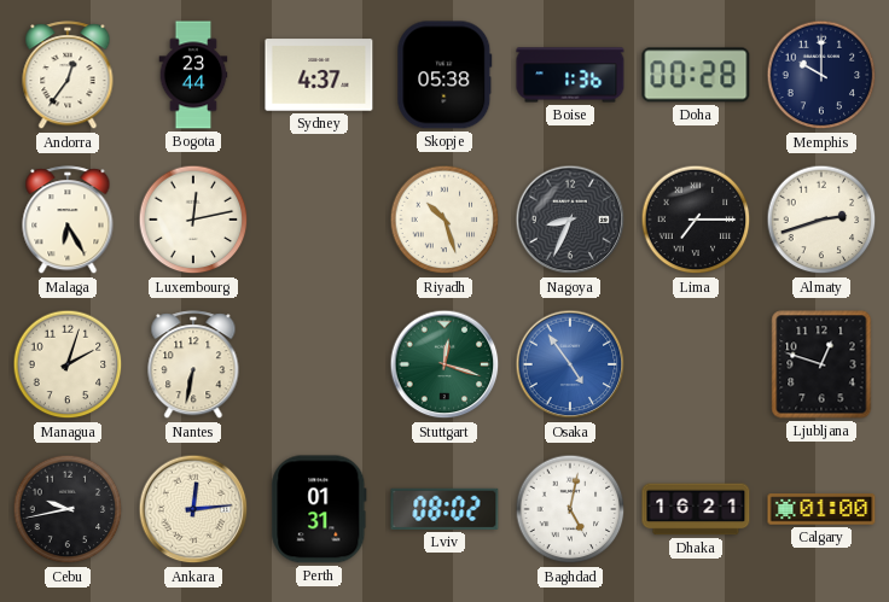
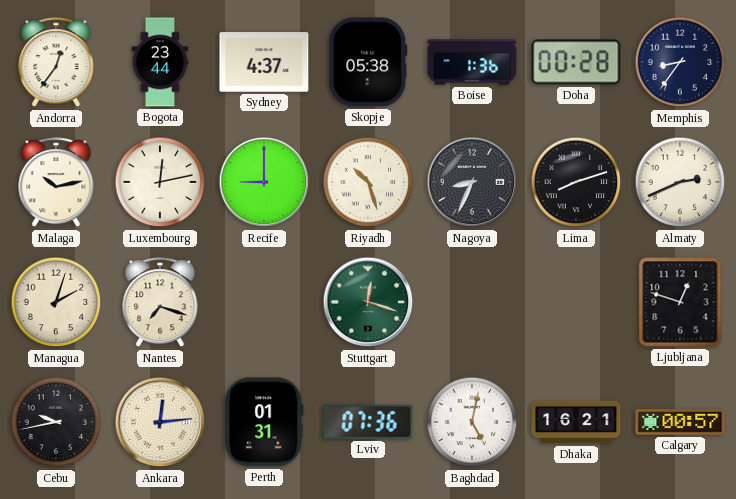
Memphis: 10:00 -> 8:36 (680, 62)
Malaga: 6:25 -> 10:13 (56, 183)
Recife: none -> 9:00 (264, 182)
Lima: 7:15 -> 8:12 (576, 182)
Almaty: 2:42 -> 2:41 (680, 182)
Nantes: 6:32 -> 7:18 (160, 303)
Osaka: 4:54 -> none (570, 364)
Lviv: 08:02 -> 07:36 (368, 422)
Calgary: 01:00 -> 00:57 (680, 422)
